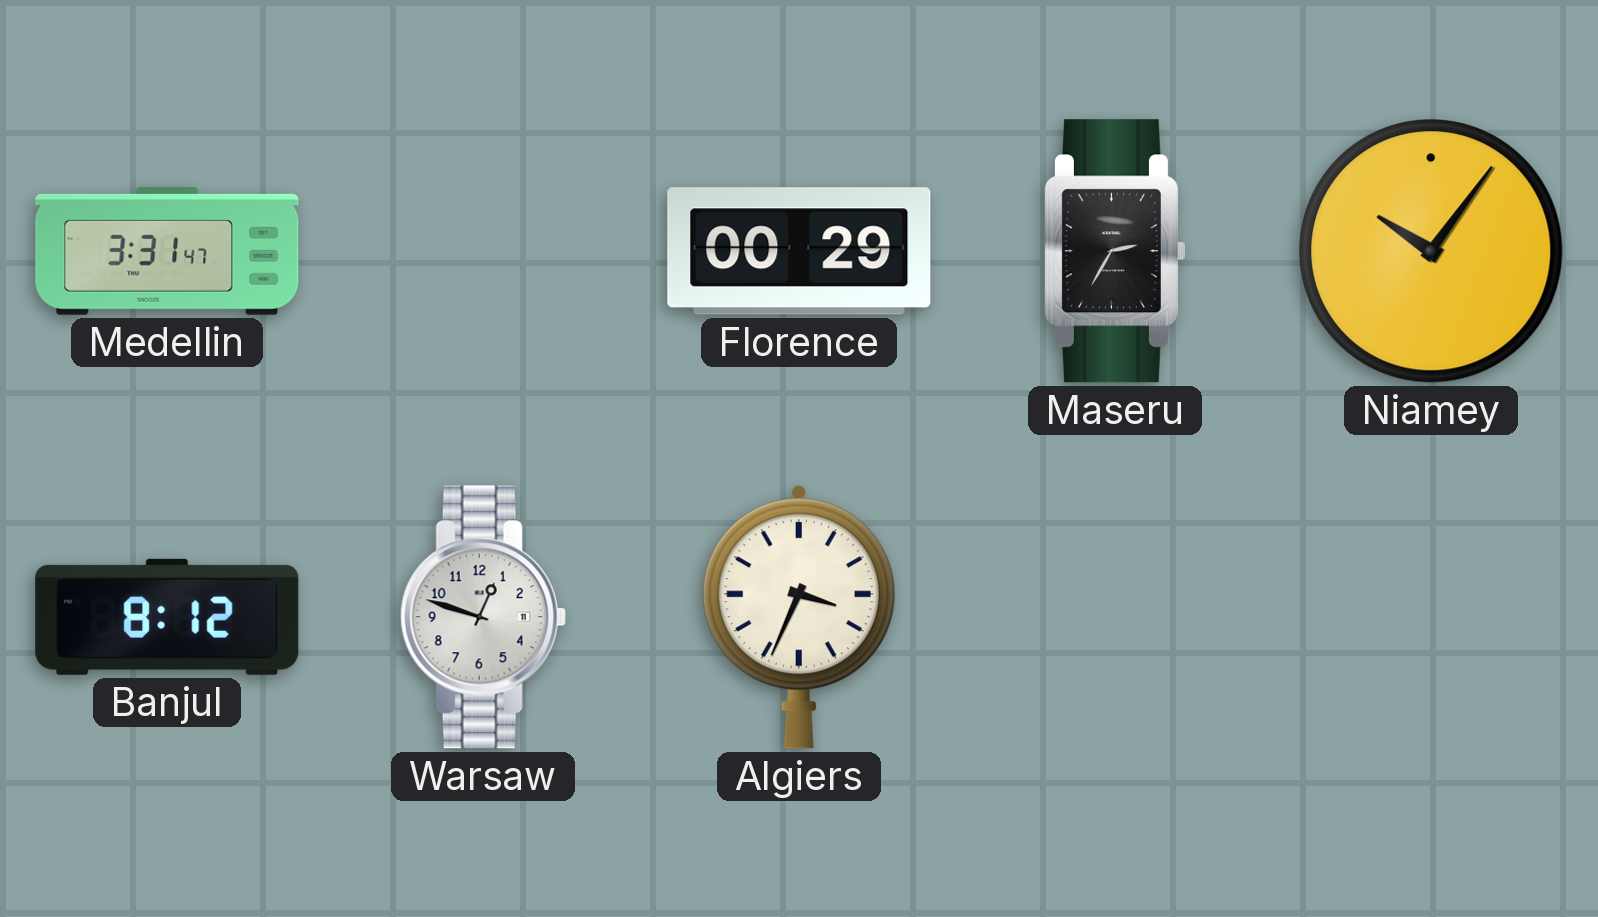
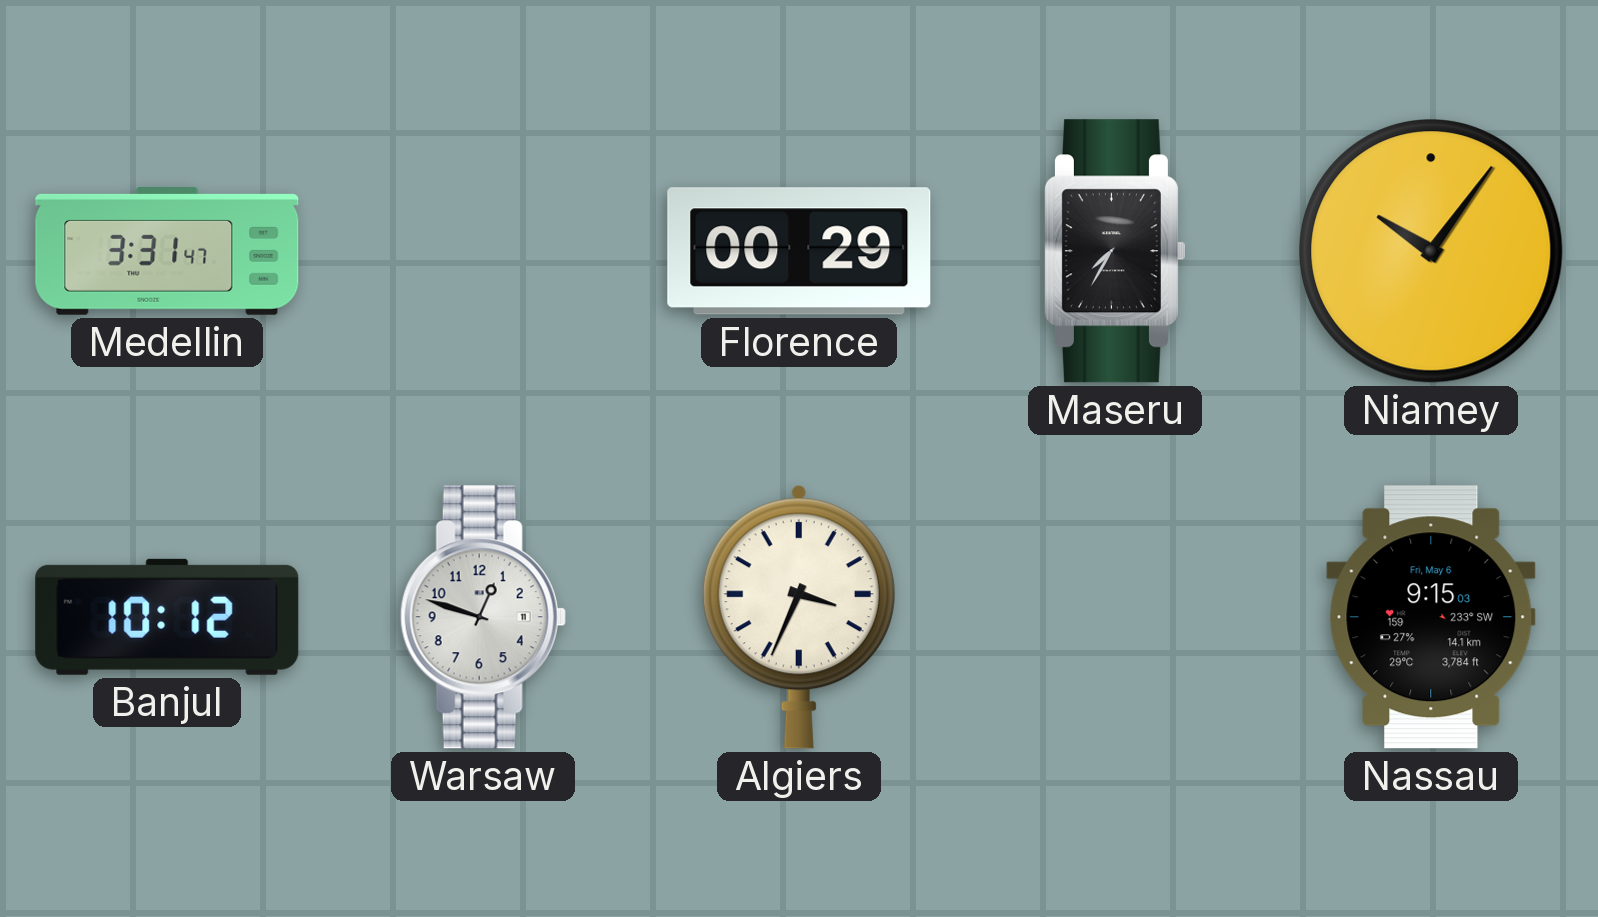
Maseru: 2:35 -> 7:35 (1114, 251)
Banjul: 8:12 -> 10:12 (167, 617)
Nassau: none -> 9:15 (1431, 617)
